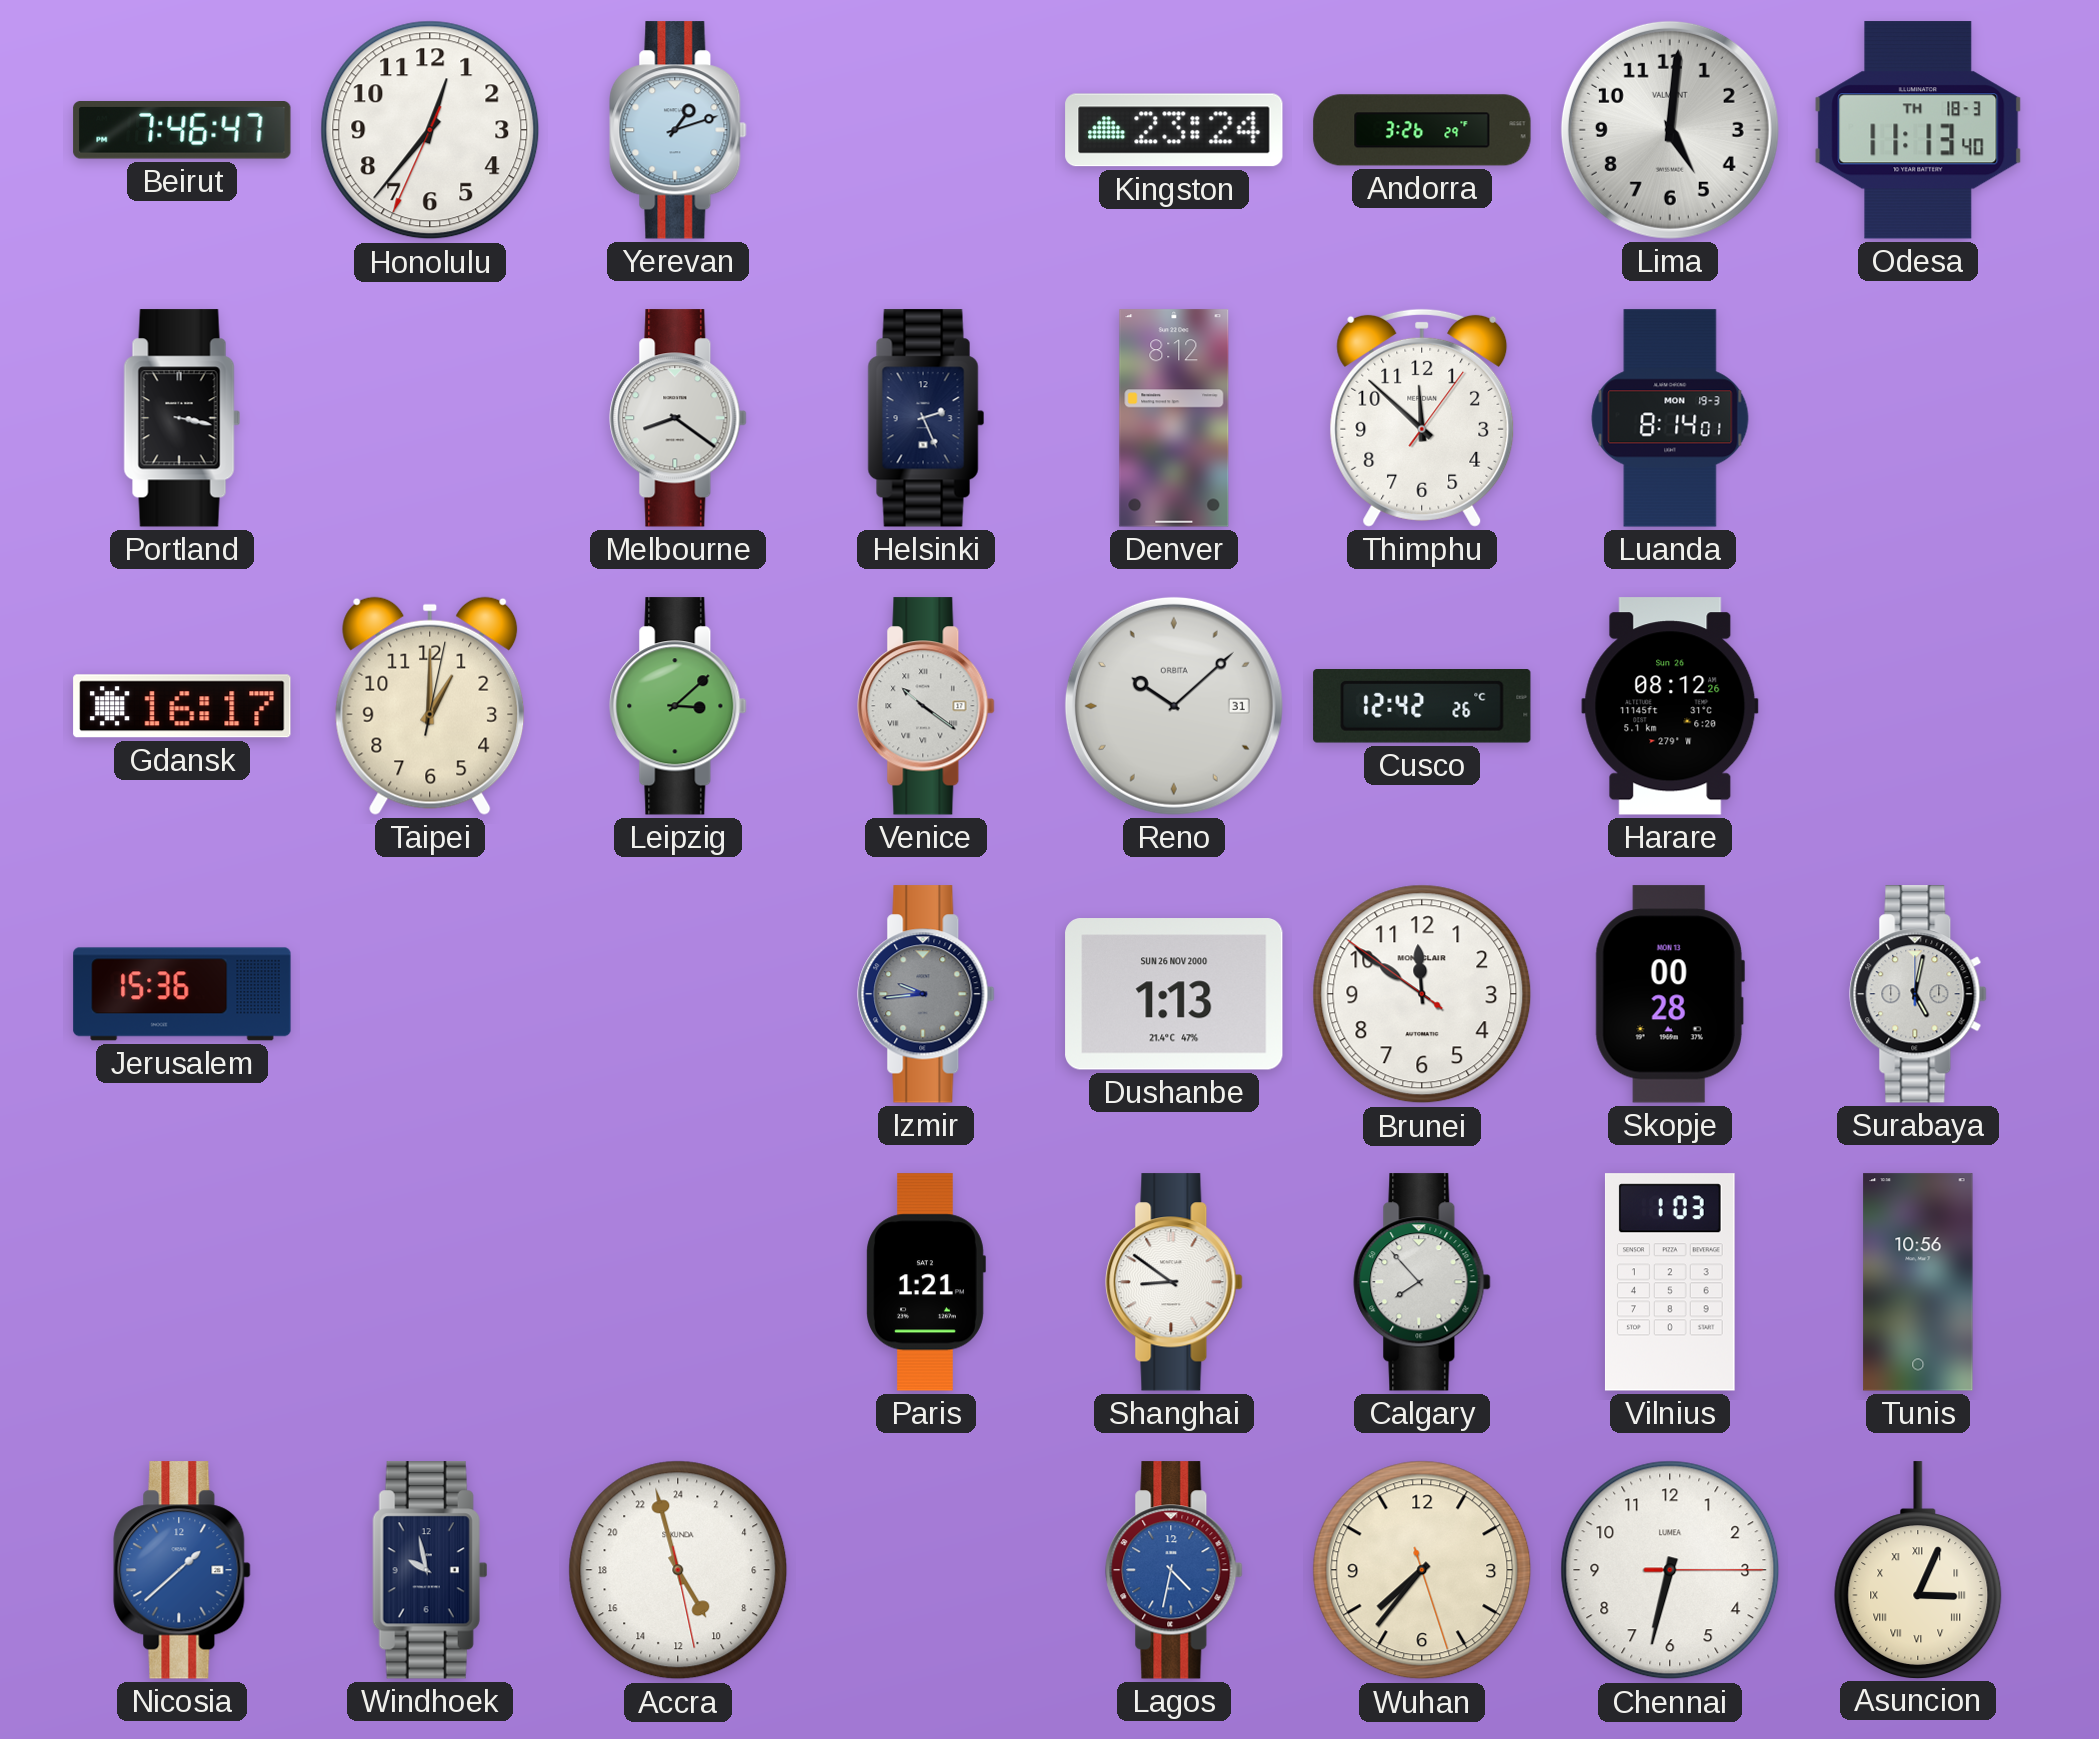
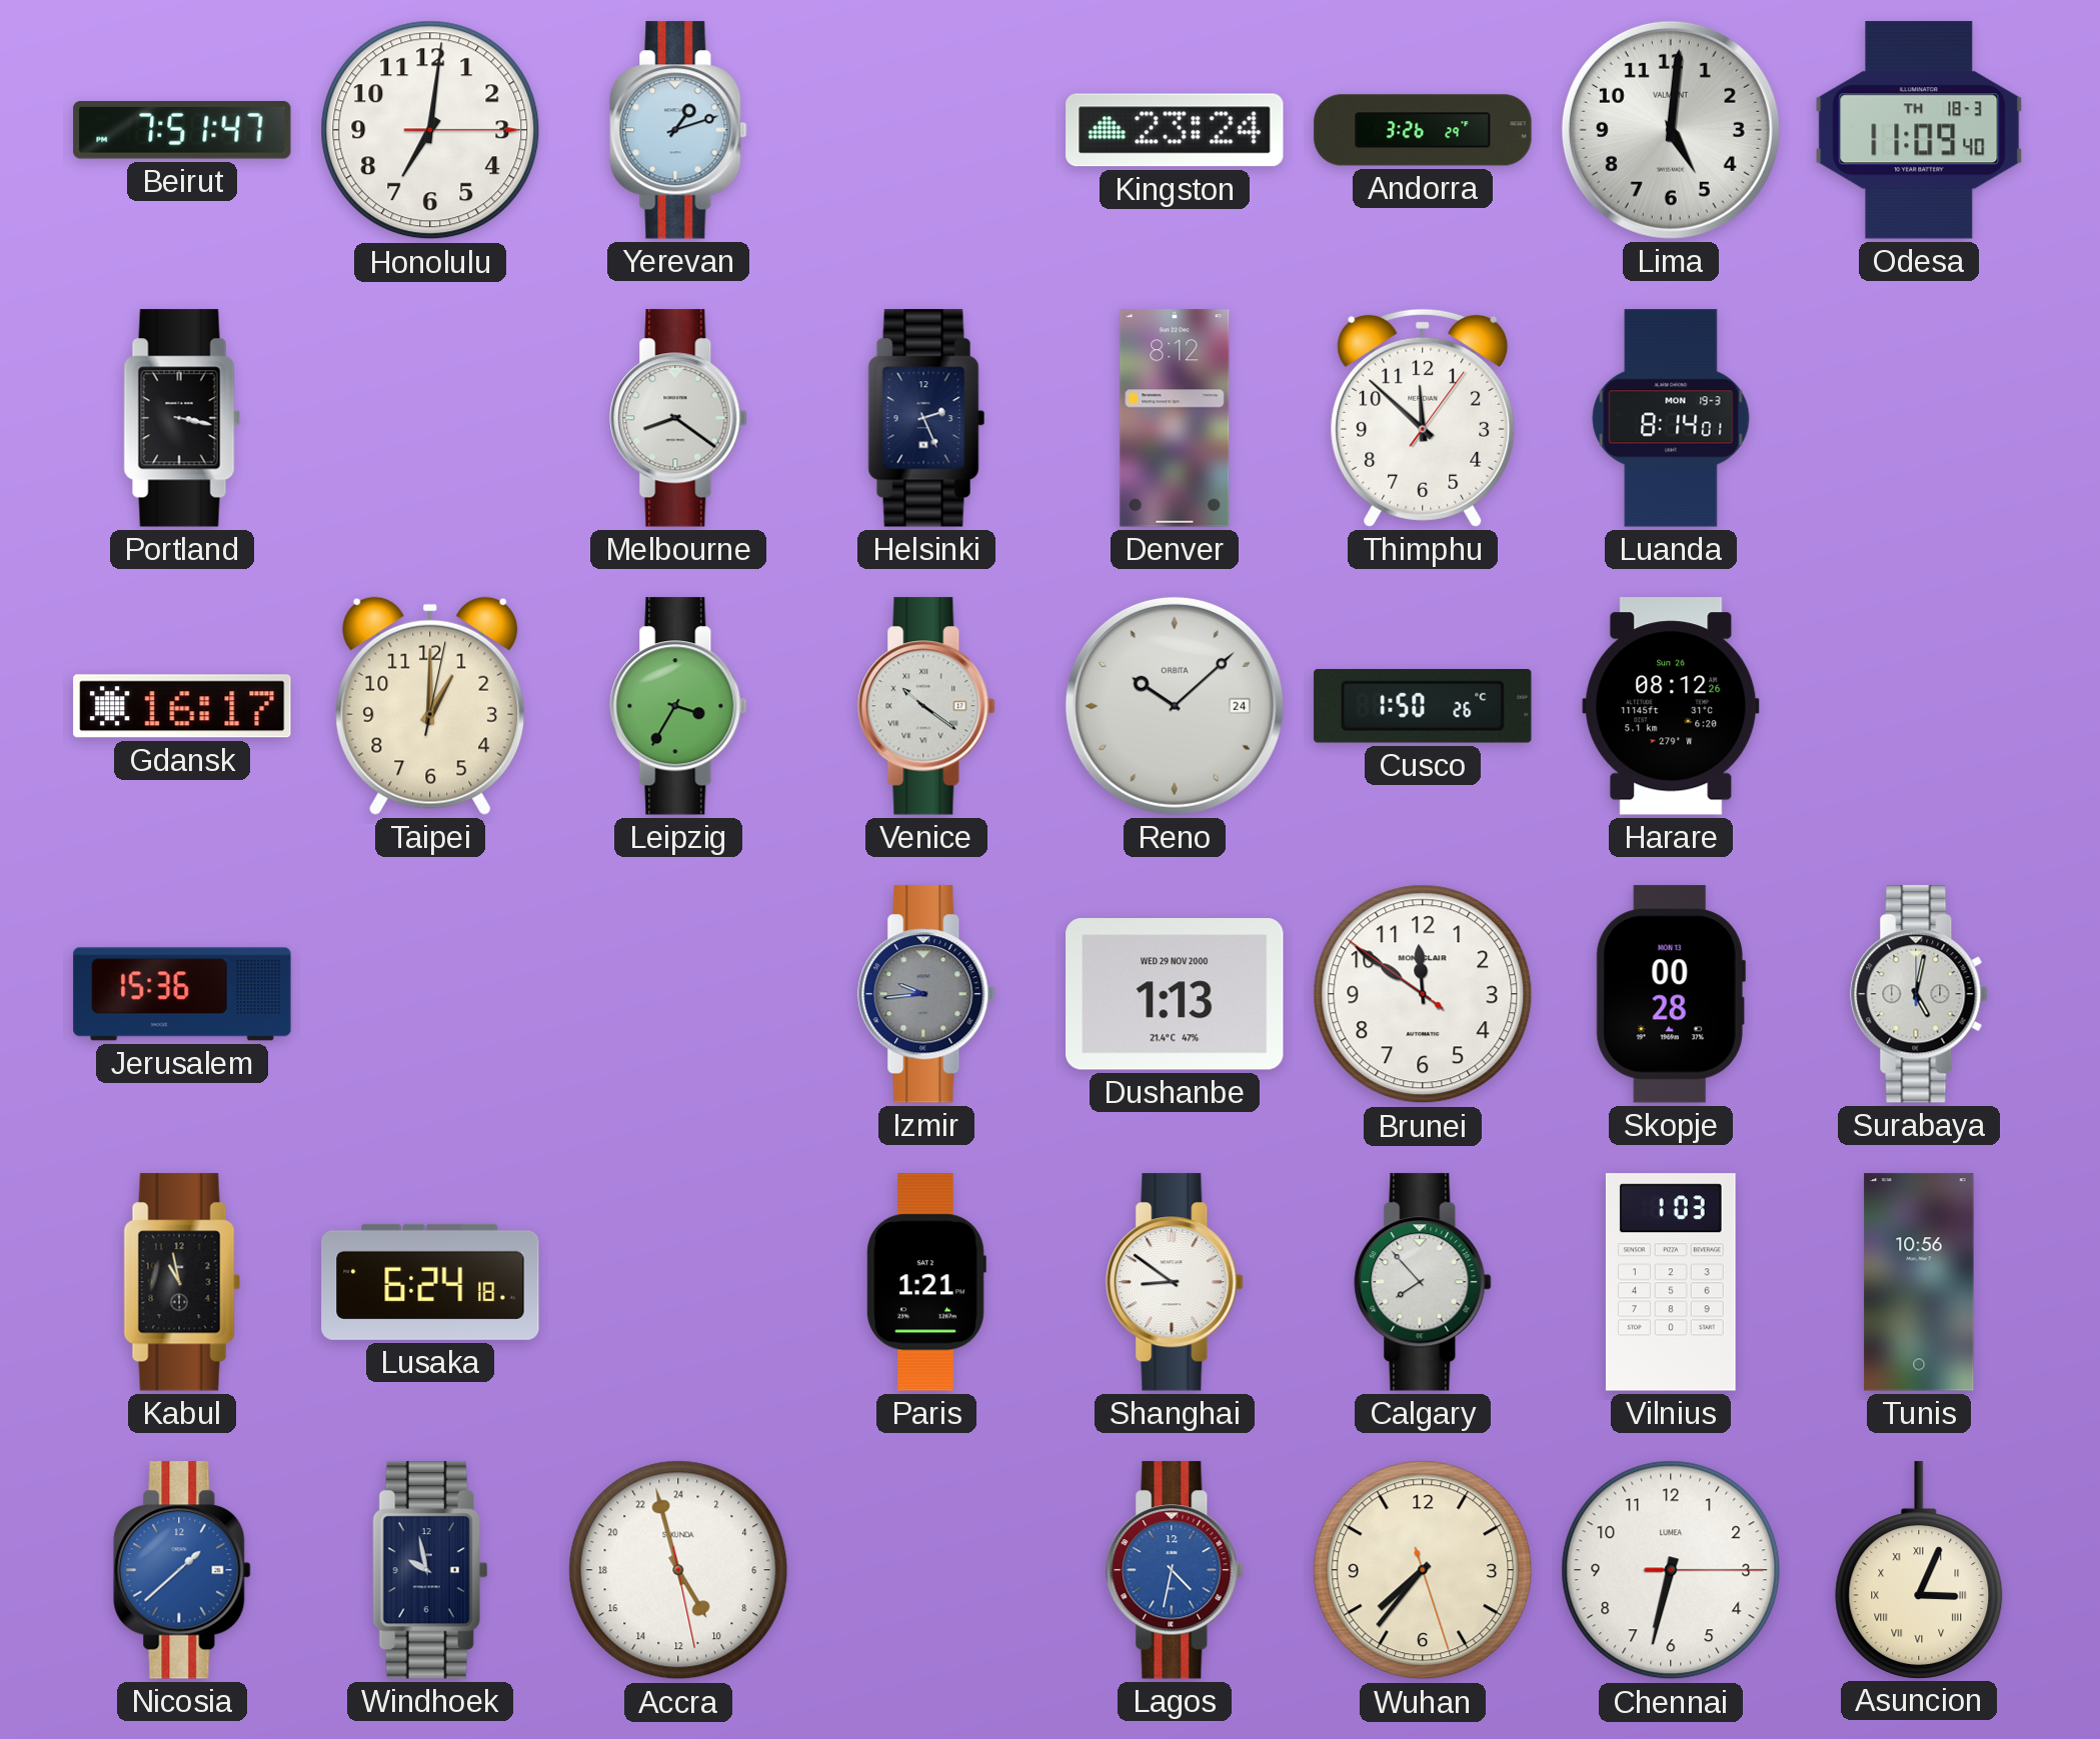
Beirut: 7:46 -> 7:51 (182, 131)
Honolulu: 12:36 -> 7:01 (430, 130)
Odesa: 11:13 -> 11:09 (1919, 130)
Leipzig: 3:08 -> 3:35 (678, 706)
Reno date: 31 -> 24 (1175, 706)
Cusco: 12:42 -> 1:50 (1423, 707)
Dushanbe date: SUN 26 NOV 2000 -> WED 29 NOV 2000 (1175, 994)
Kabul: none -> 10:58 (182, 1282)
Lusaka: none -> 6:24 (430, 1282)
